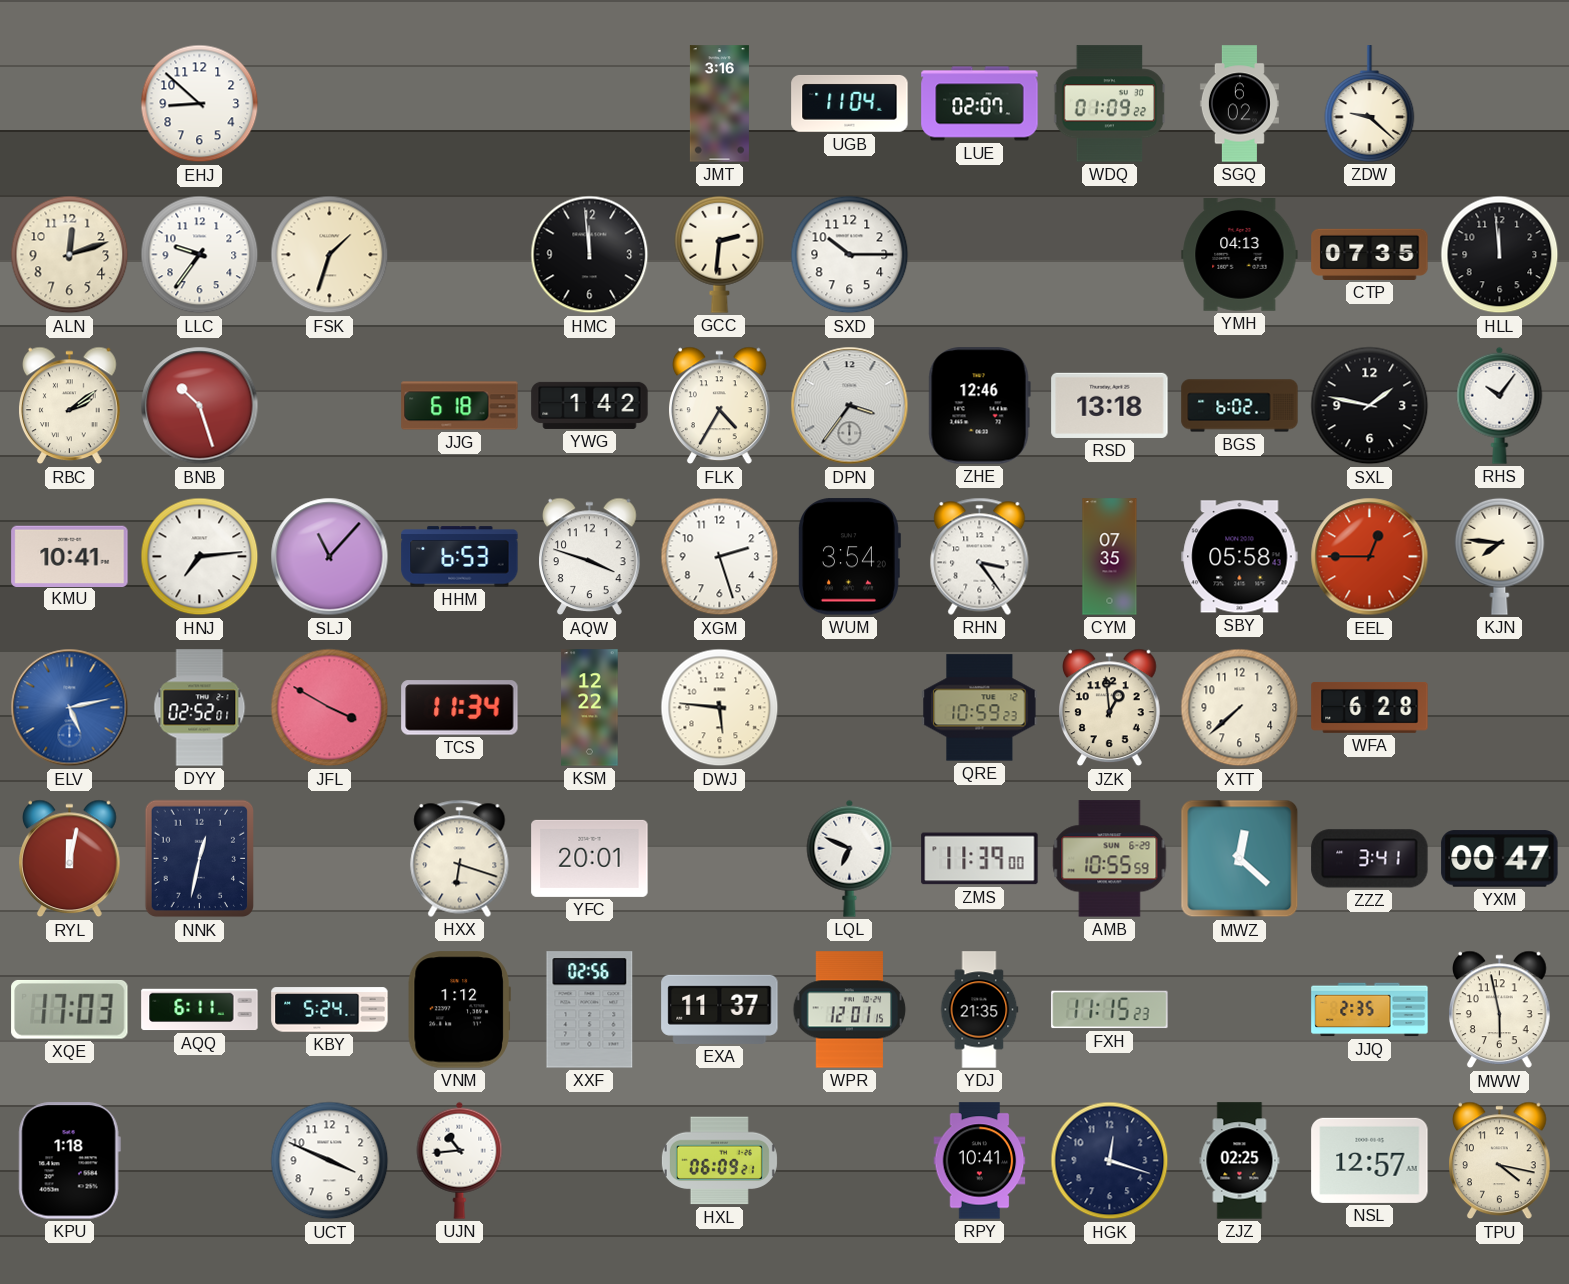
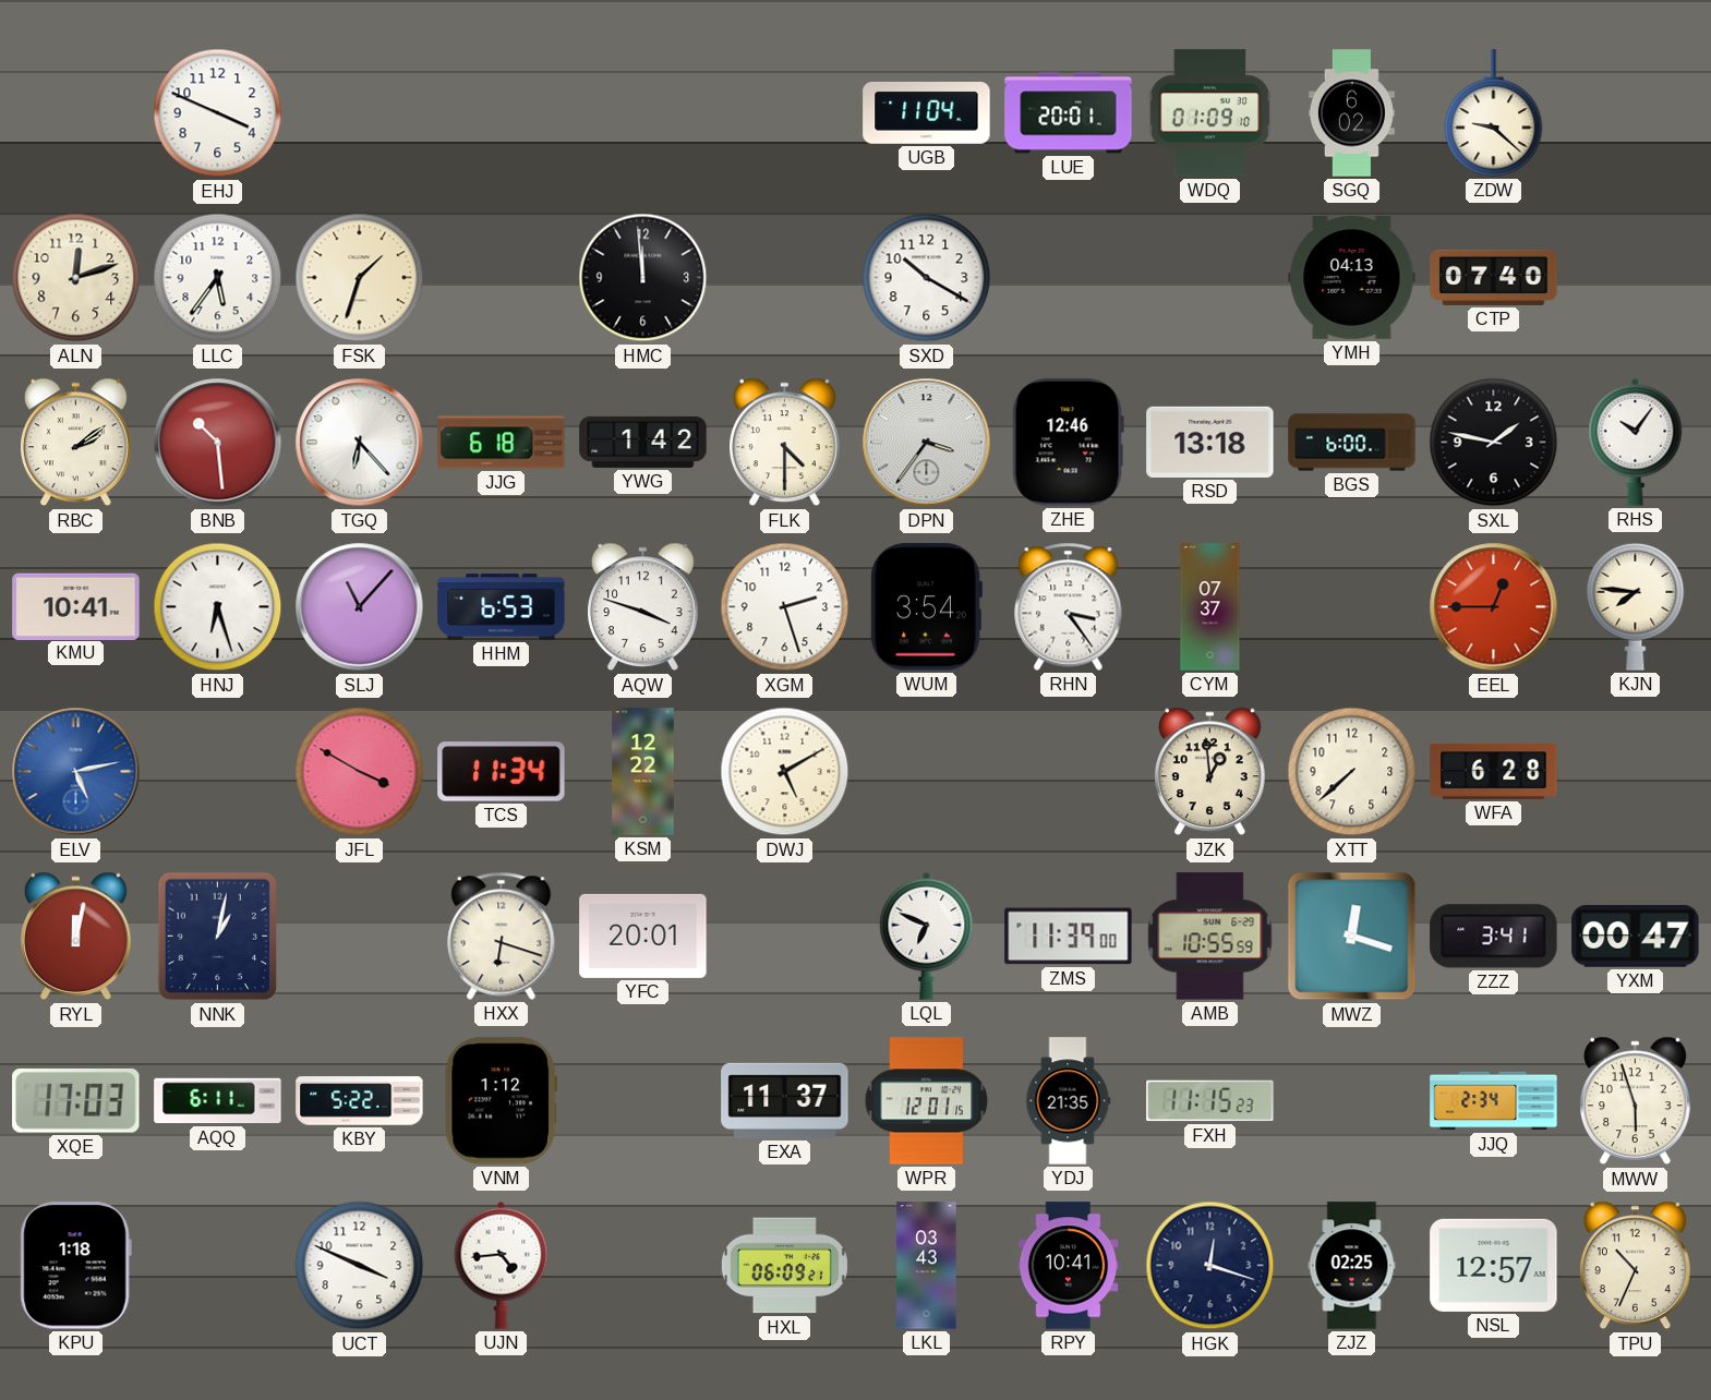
EHJ: 8:52 -> 3:49 (218, 113)
JMT: 3:16 -> none (719, 104)
LUE: 02:07 -> 20:01 (1069, 113)
WDQ: 01:09:22 -> 01:09:10 (1210, 113)
LLC: 9:36 -> 5:36 (218, 278)
GCC: 2:31 -> none (720, 254)
SXD: 10:15 -> 10:20 (927, 278)
CTP: 07:35 -> 07:40 (1494, 277)
HLL: 11:59 -> none (1500, 255)
BNB: 10:27 -> 10:29 (218, 443)
TGQ: none -> 6:23 (360, 443)
FLK: 4:35 -> 4:30 (785, 443)
BGS: 6:02 -> 6:00 (1352, 443)
HNJ: 7:14 -> 6:27 (218, 607)
CYM: 07:35 -> 07:37 (1210, 607)
SBY: 05:58 -> none (1240, 557)
DYY: 02:52 -> none (200, 708)
DWJ: 5:46 -> 5:10 (785, 772)
QRE: 10:59 -> none (980, 708)
NNK: 12:32 -> 1:02 (217, 937)
MWZ: 12:22 -> 12:18 (1352, 937)
KBY: 5:24 -> 5:22 (360, 1101)
XXF: 02:56 -> none (590, 1010)
JJQ: 2:35 -> 2:34 (1494, 1101)
MWW: 5:58 -> 5:57 (1636, 1101)
UJN: 10:44 -> 4:44 (502, 1265)
LKL: none -> 03:43 (927, 1266)
TPU: 4:17 -> 10:34 (1636, 1266)
